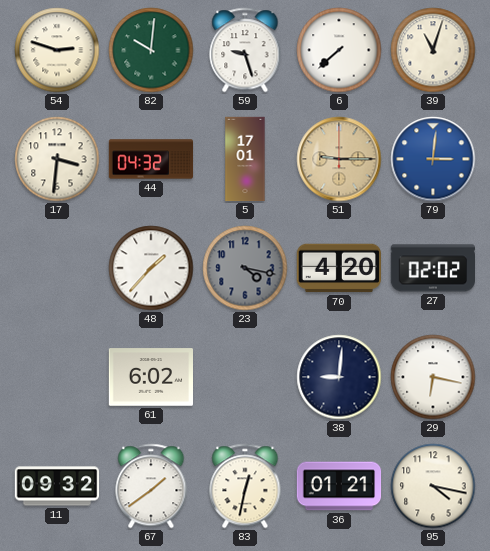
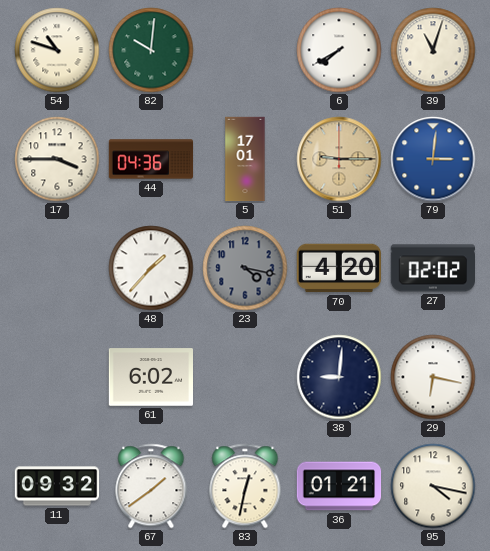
54: 2:48 -> 10:48 (57, 50)
59: 9:27 -> none (245, 50)
6: 7:38 -> 7:40 (339, 50)
17: 3:31 -> 3:45 (57, 159)
44: 04:32 -> 04:36 (151, 159)
